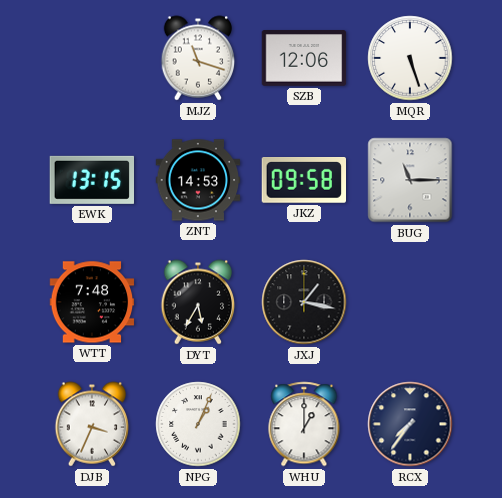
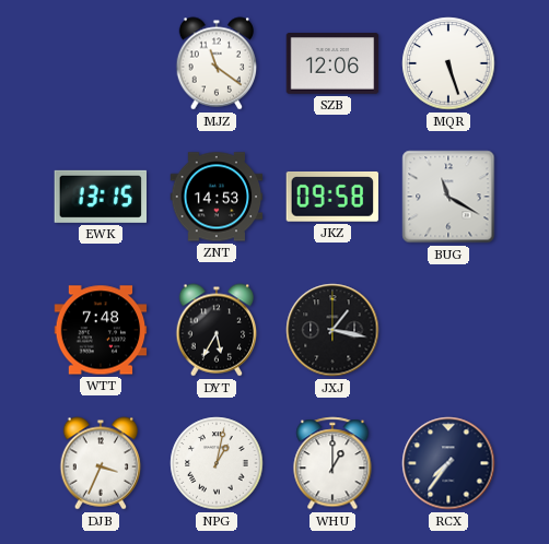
MJZ: 11:18 -> 11:21 (217, 63)
BUG: 11:15 -> 11:20 (448, 197)
NPG: 1:04 -> 1:02 (217, 463)
